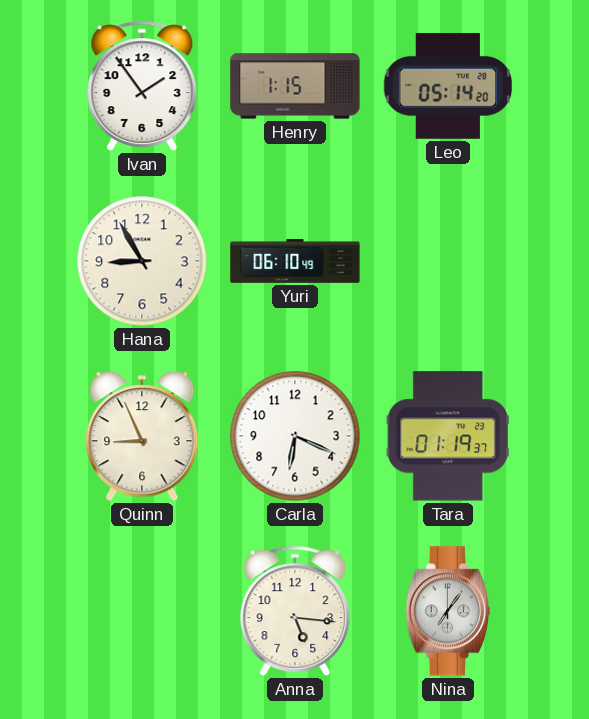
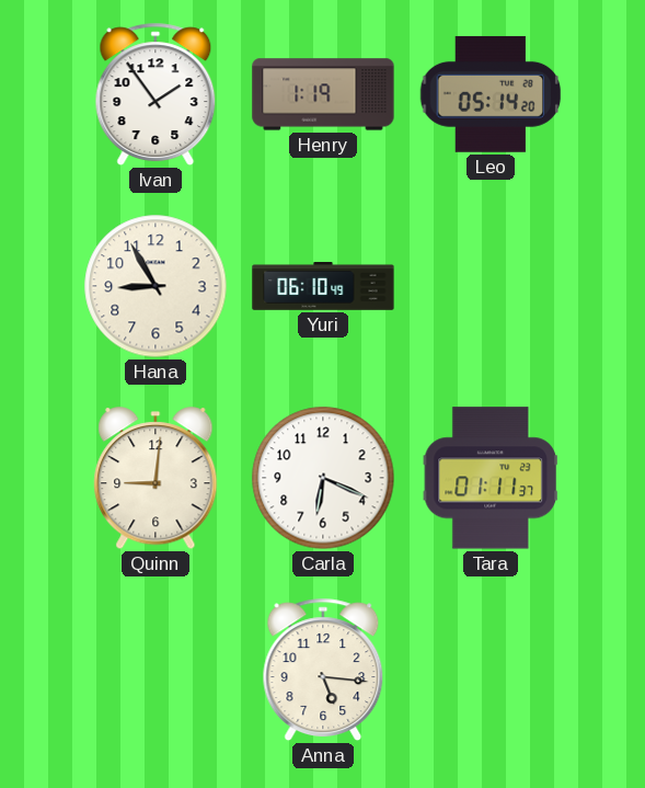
Henry: 1:15 -> 1:19 (323, 94)
Quinn: 8:56 -> 9:01 (156, 479)
Tara: 01:19 -> 01:11 (489, 478)
Nina: 7:06 -> none (447, 611)
